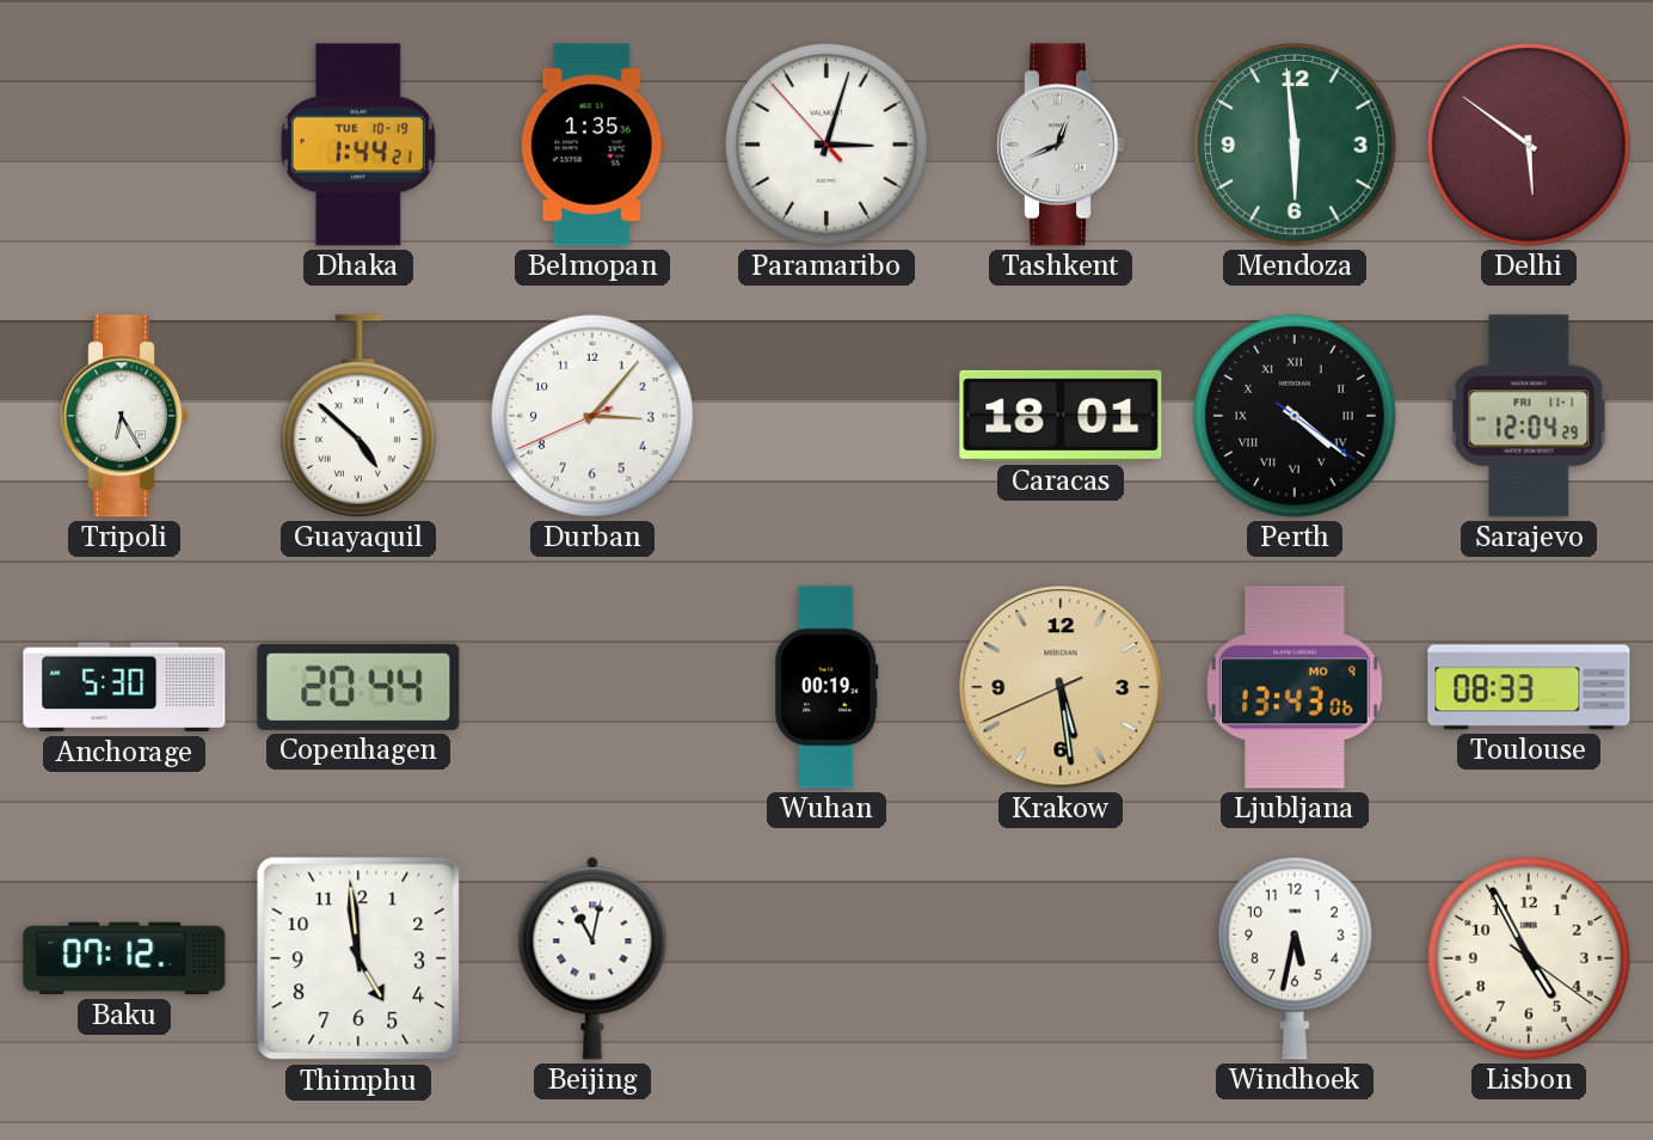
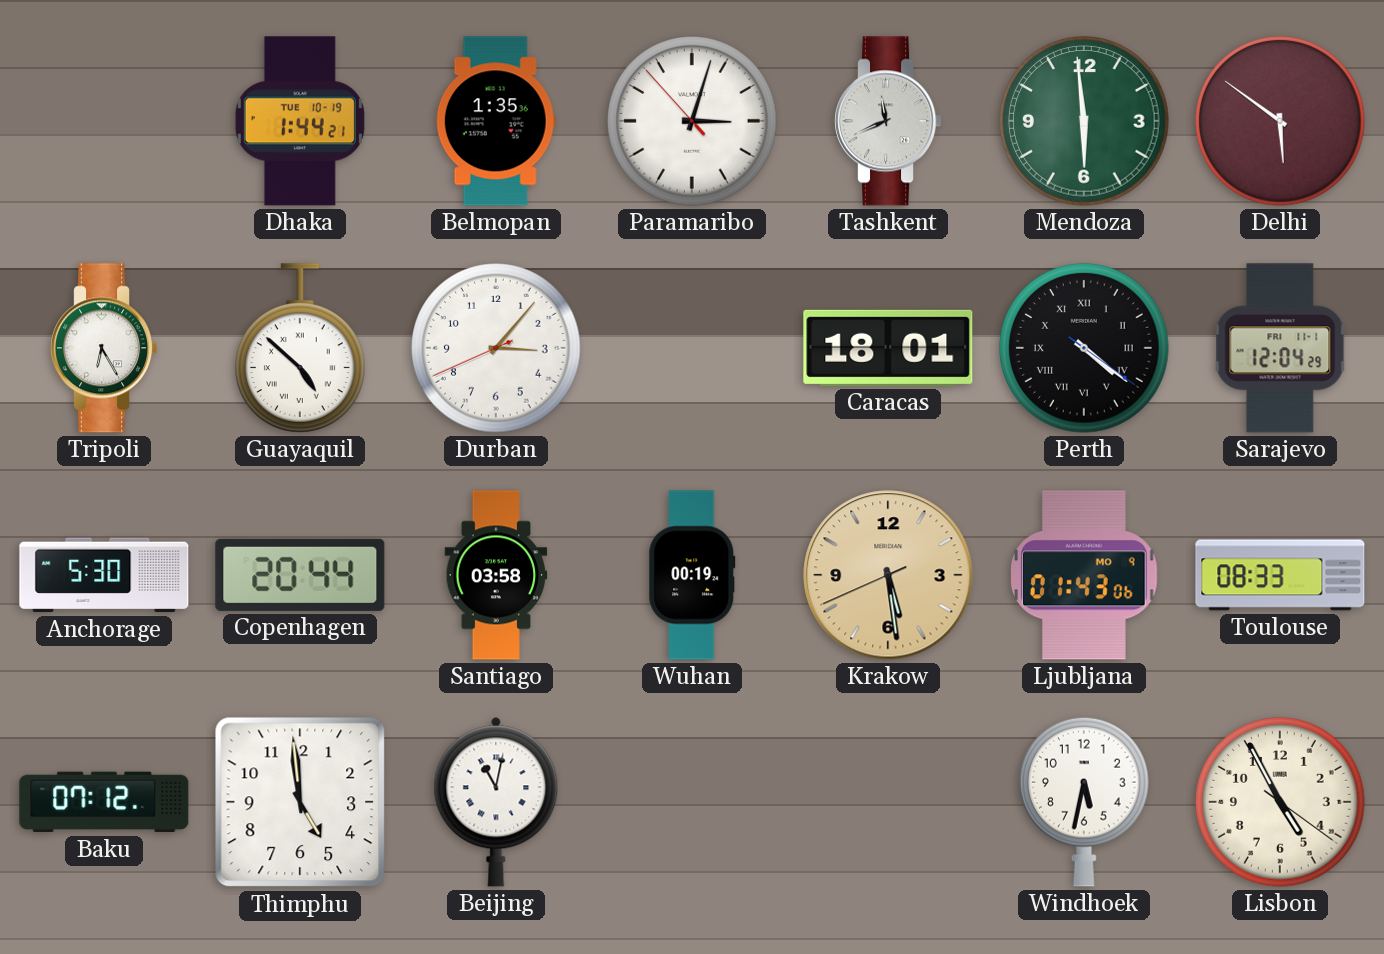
Tashkent: 12:41 -> 11:41 (889, 121)
Santiago: none -> 03:58 (496, 575)
Ljubljana: 13:43 -> 01:43 (1084, 575)
